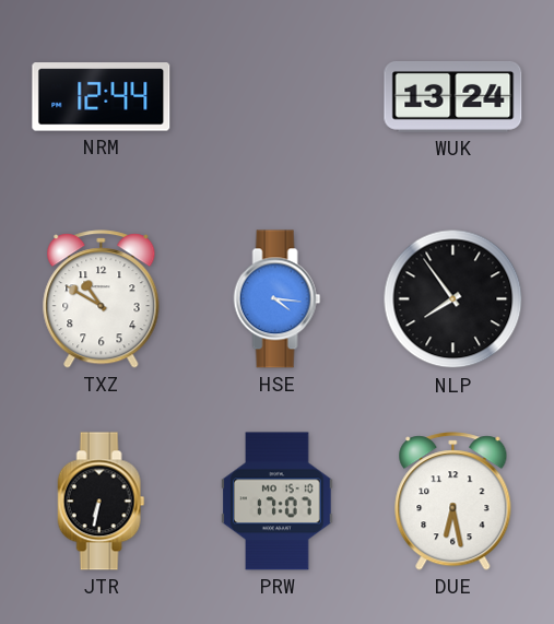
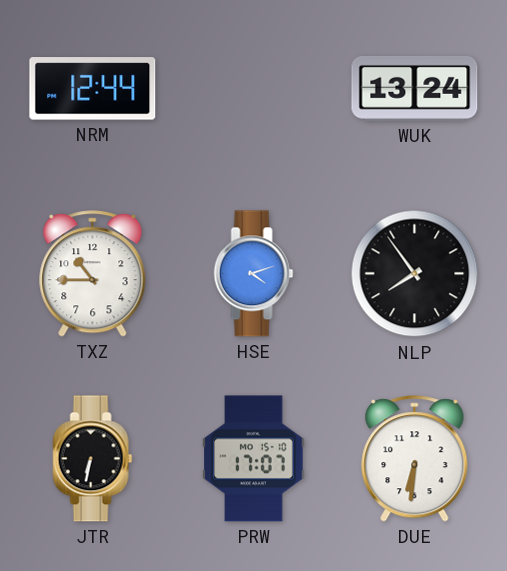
TXZ: 10:50 -> 10:45 (93, 274)
HSE: 4:16 -> 4:12 (254, 274)
DUE: 6:28 -> 6:31 (415, 459)
